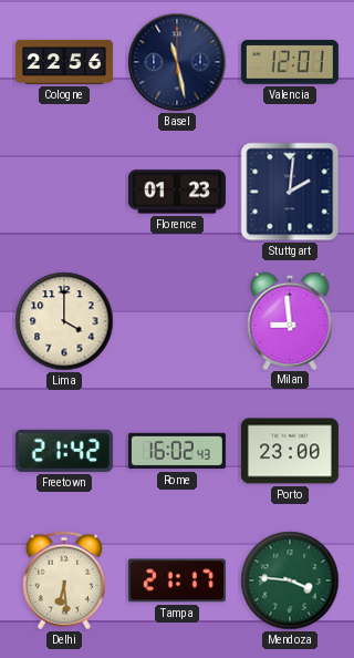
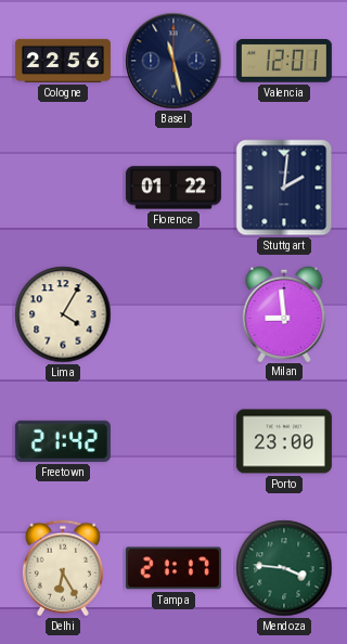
Florence: 01:23 -> 01:22 (173, 188)
Lima: 4:00 -> 4:05 (63, 314)
Rome: 16:02 -> none (177, 451)
Delhi: 6:29 -> 6:25 (63, 568)
